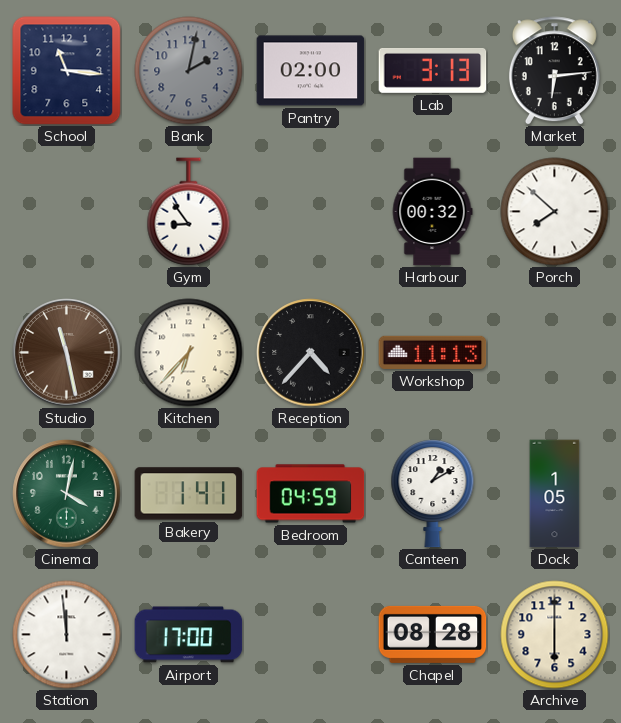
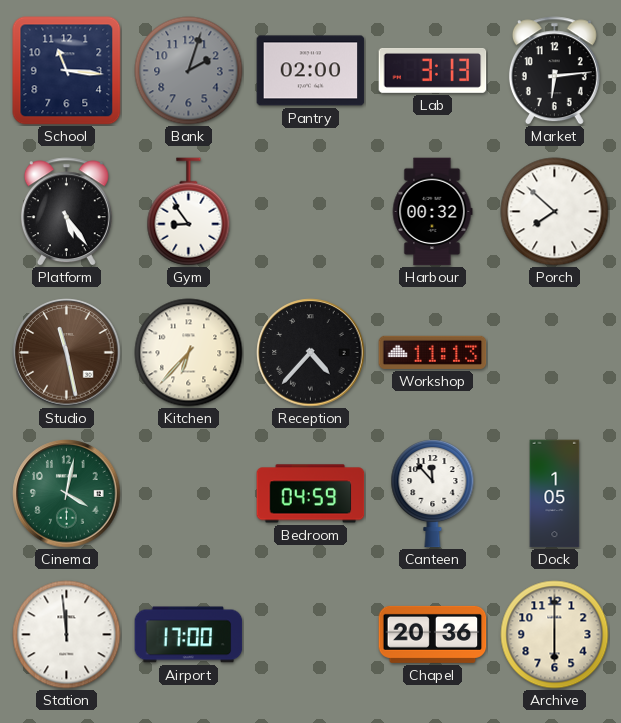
Bank: 2:02 -> 2:03 (189, 71)
Platform: none -> 5:24 (66, 212)
Bakery: 1:41 -> none (189, 494)
Canteen: 1:10 -> 11:53 (433, 494)
Chapel: 08:28 -> 20:36 (433, 634)
